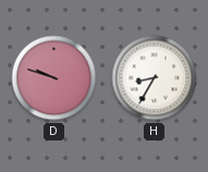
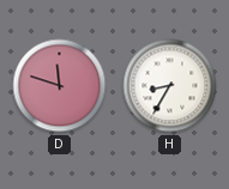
D: 9:48 -> 11:48 (60, 86)
